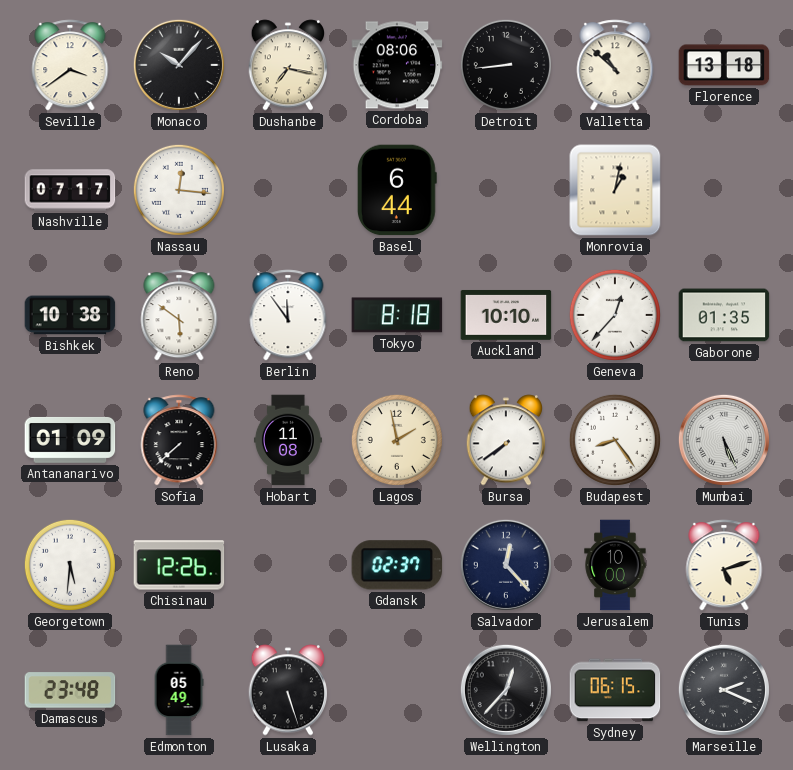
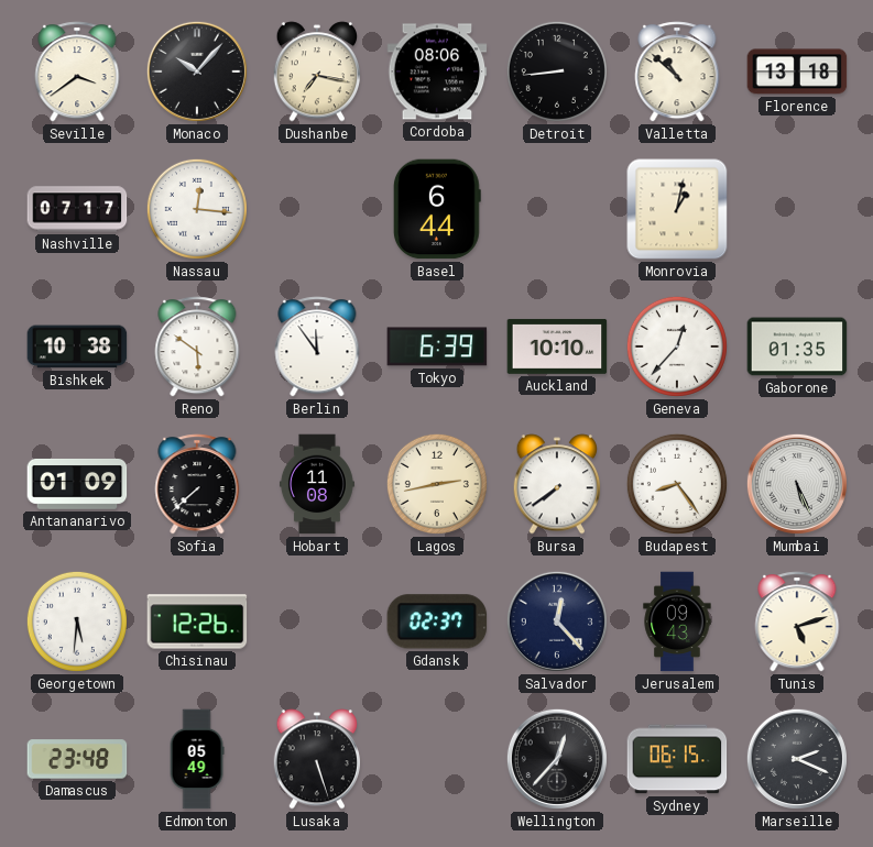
Tokyo: 8:18 -> 6:39 (437, 346)
Lagos: 1:58 -> 2:43 (437, 484)
Jerusalem: 10:00 -> 09:43 (677, 621)
